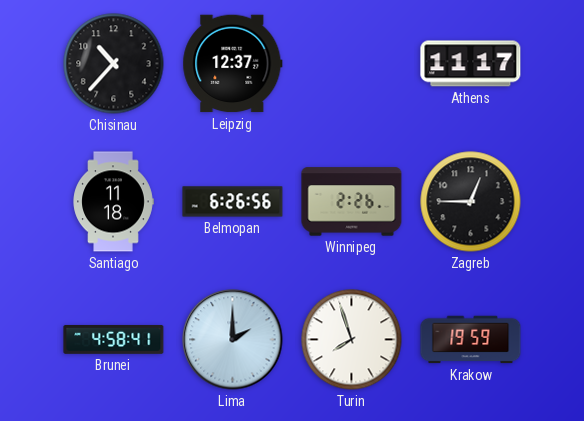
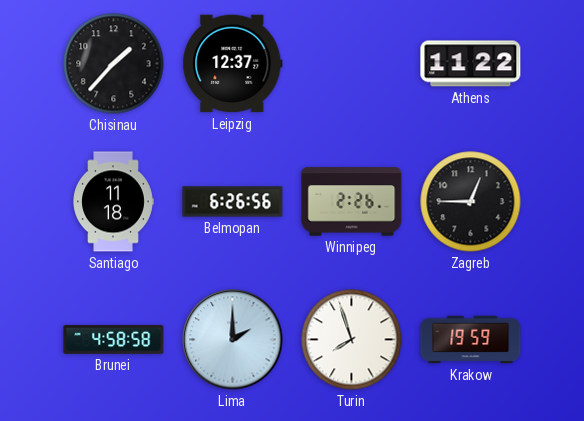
Chisinau: 10:37 -> 1:37 (114, 64)
Athens: 11:17 -> 11:22 (471, 64)
Brunei: 4:58:41 -> 4:58:58 (114, 339)
